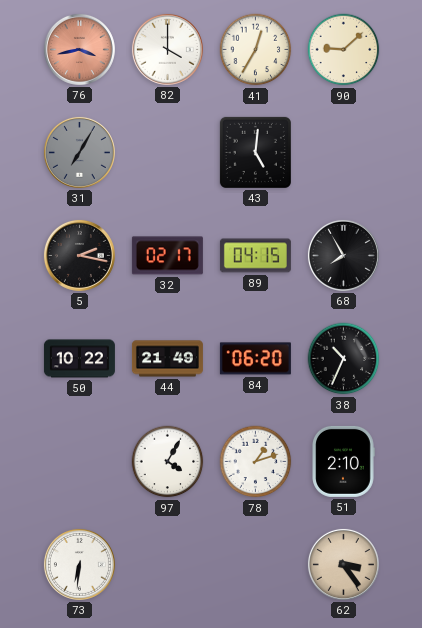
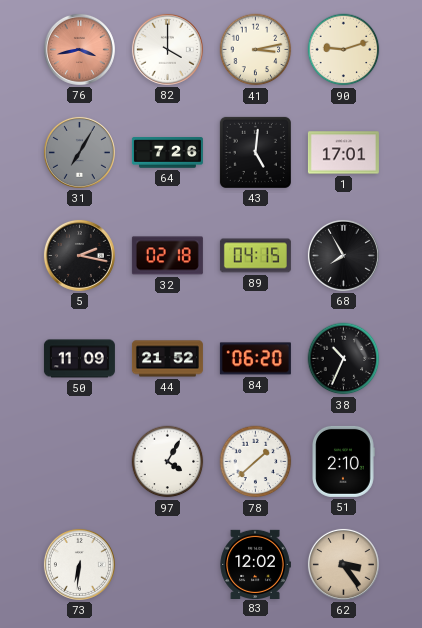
41: 12:35 -> 3:13 (256, 50)
90: 9:08 -> 9:12 (344, 50)
64: none -> 7:26 (167, 153)
1: none -> 17:01 (343, 153)
32: 02:17 -> 02:18 (167, 256)
50: 10:22 -> 11:09 (79, 359)
44: 21:49 -> 21:52 (167, 359)
78: 1:12 -> 1:38 (256, 462)
83: none -> 12:02 (255, 564)
